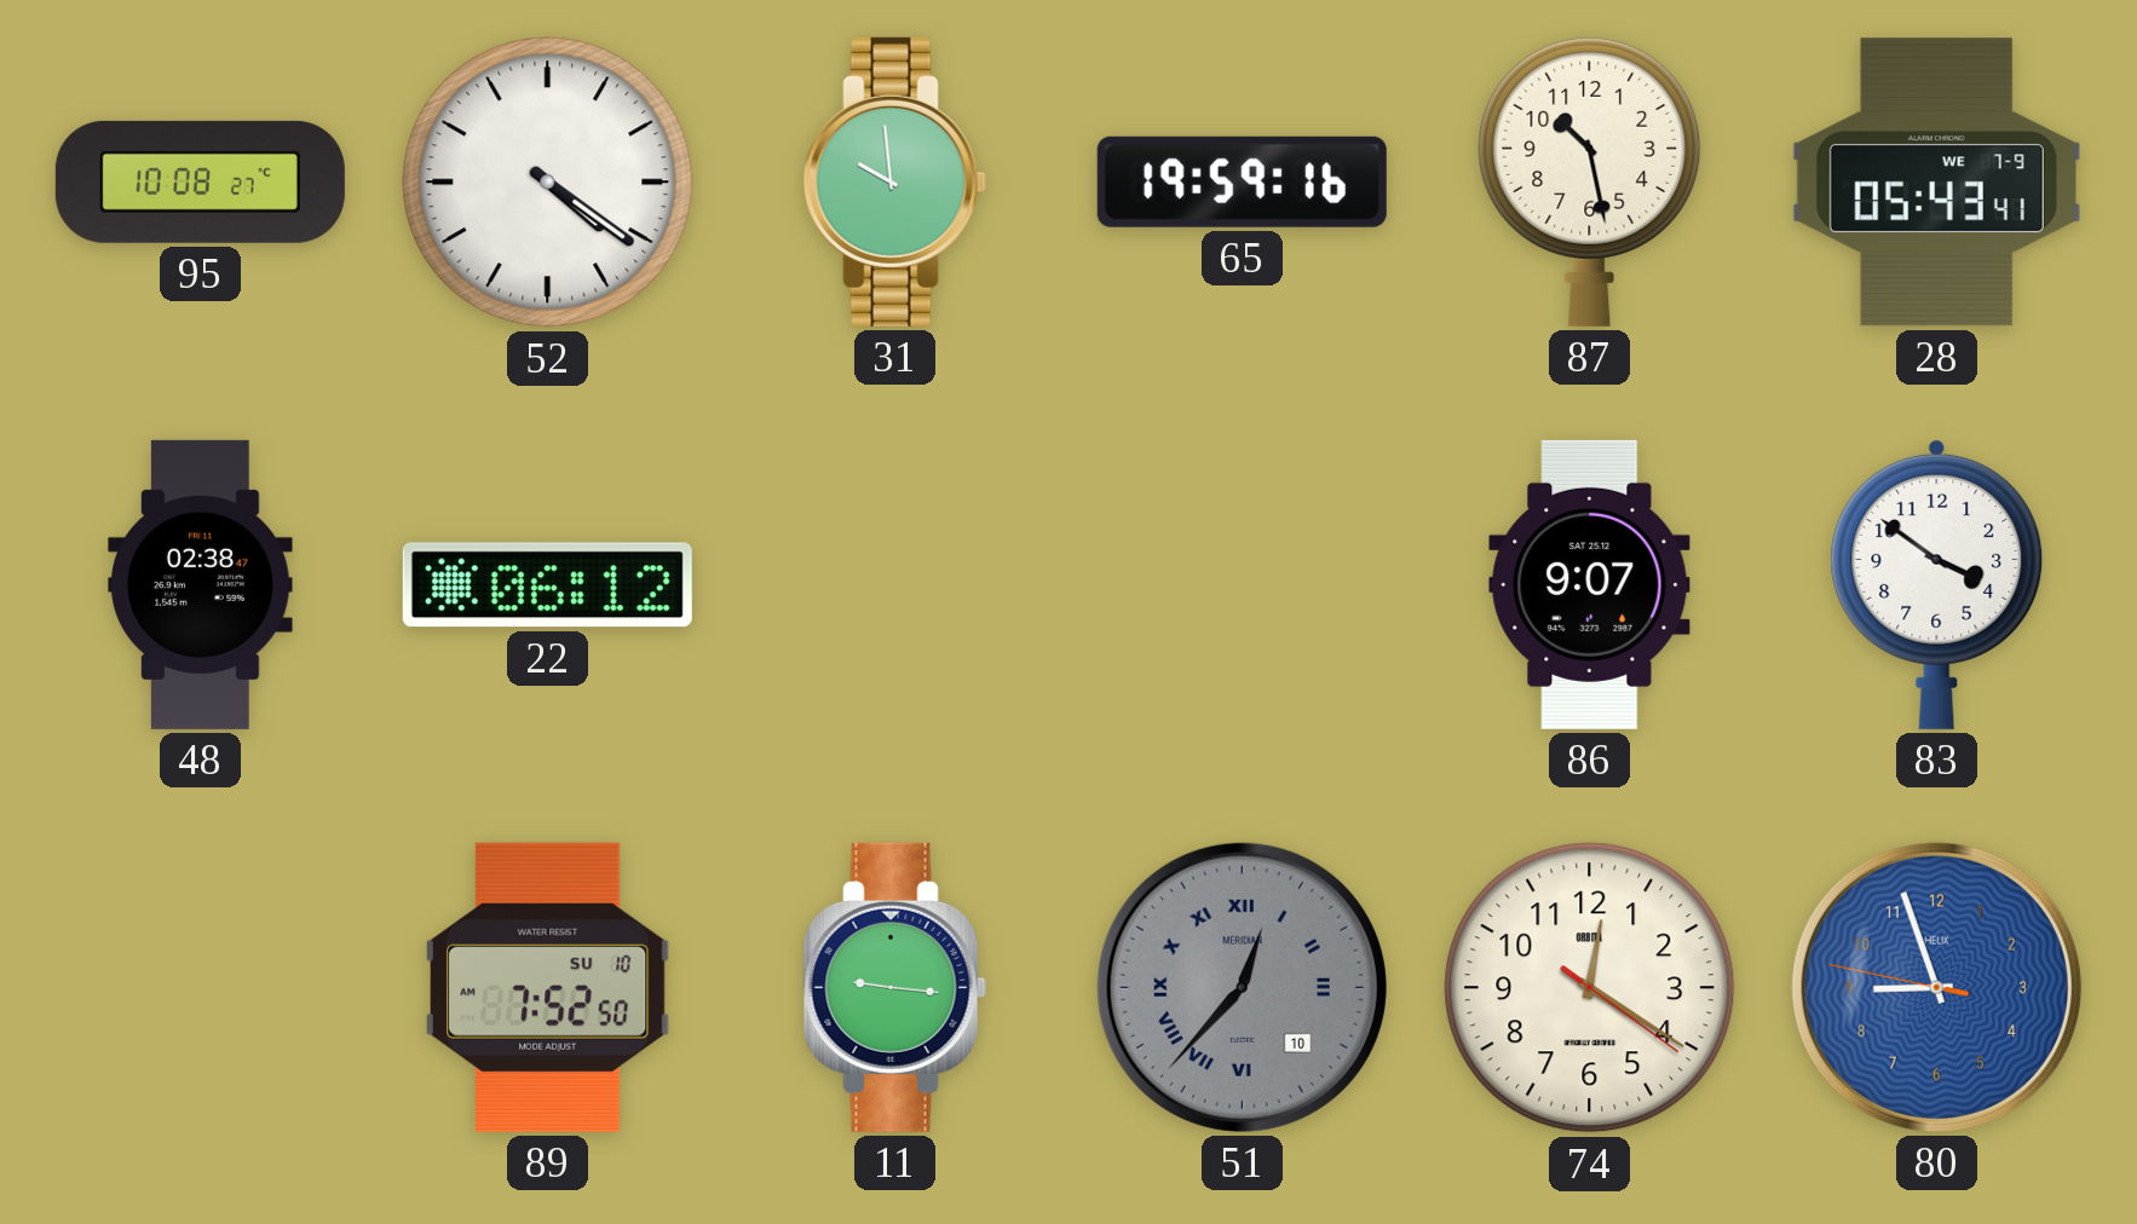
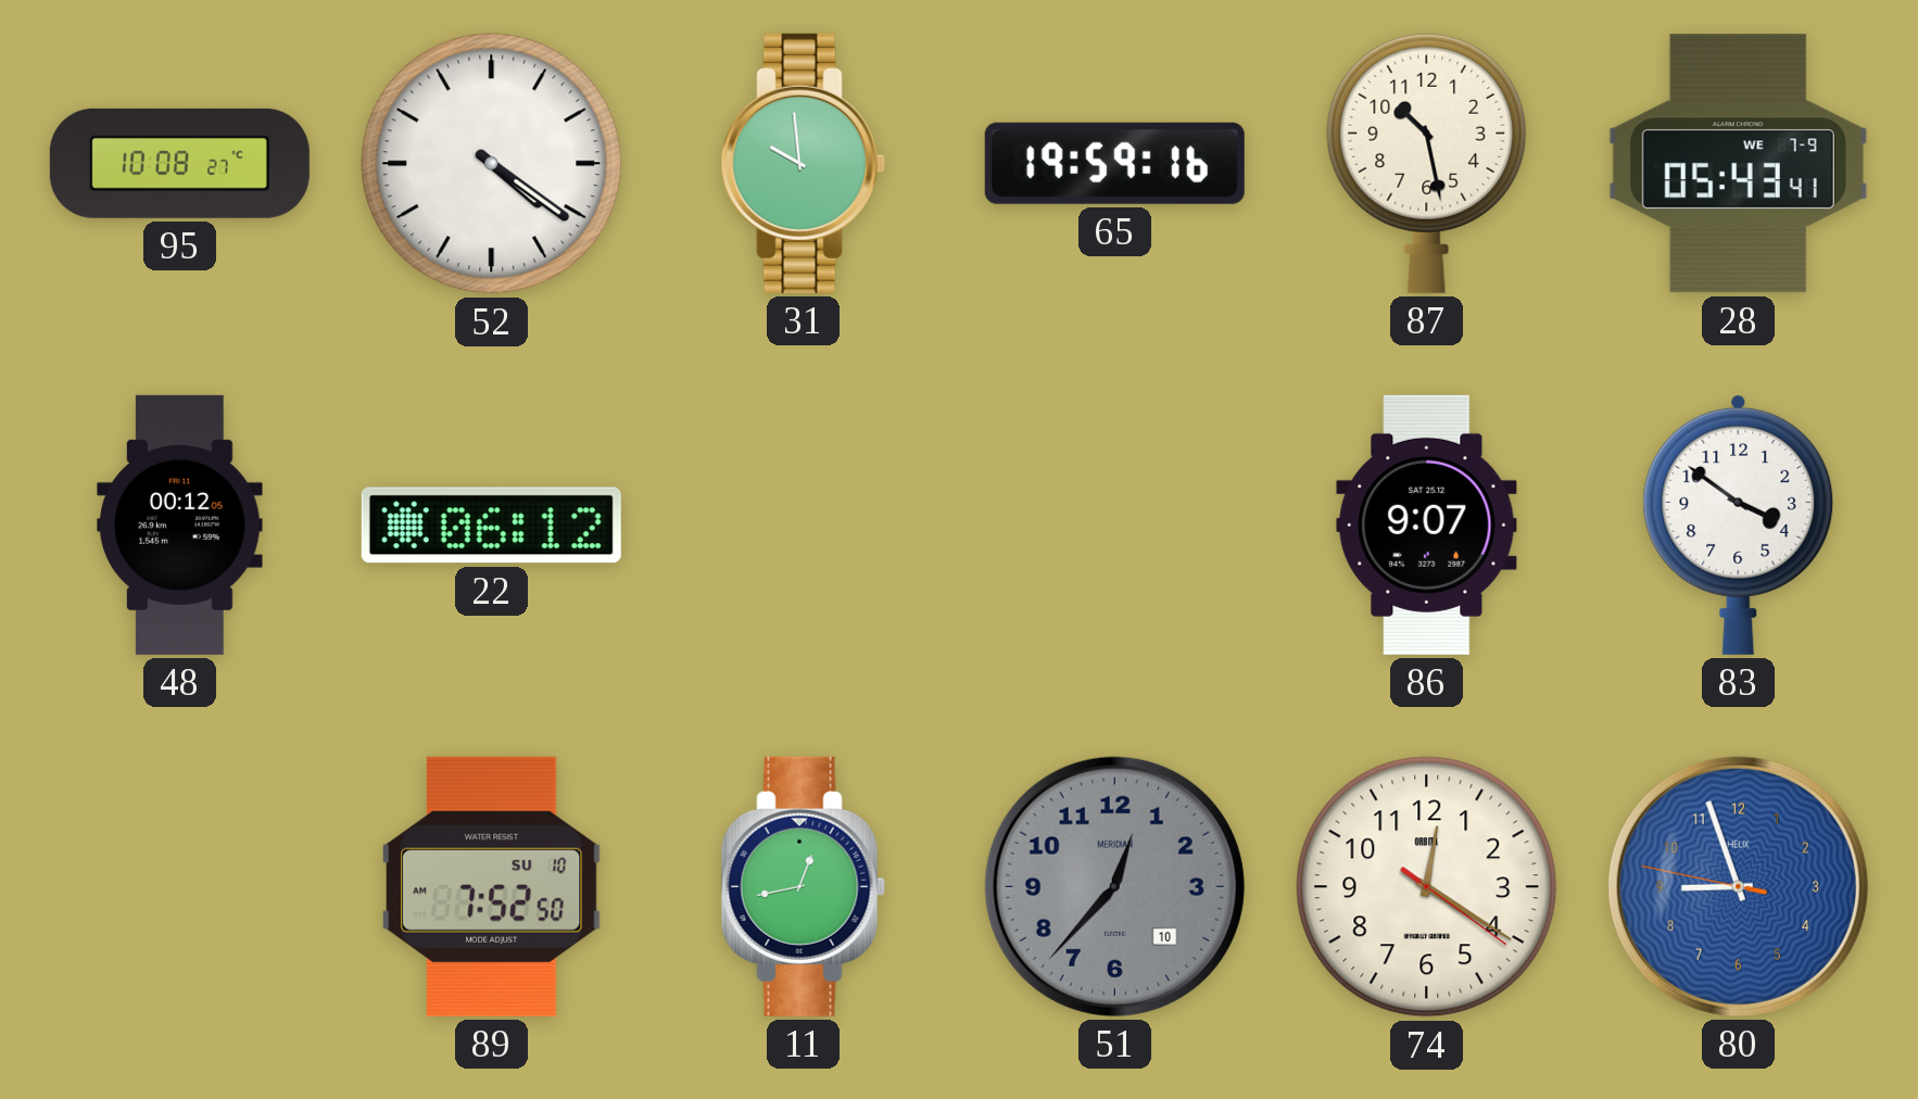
48: 02:38 -> 00:12 (180, 525)
11: 9:16 -> 12:43 (803, 886)
51 numerals: Roman -> Arabic (1114, 886)
